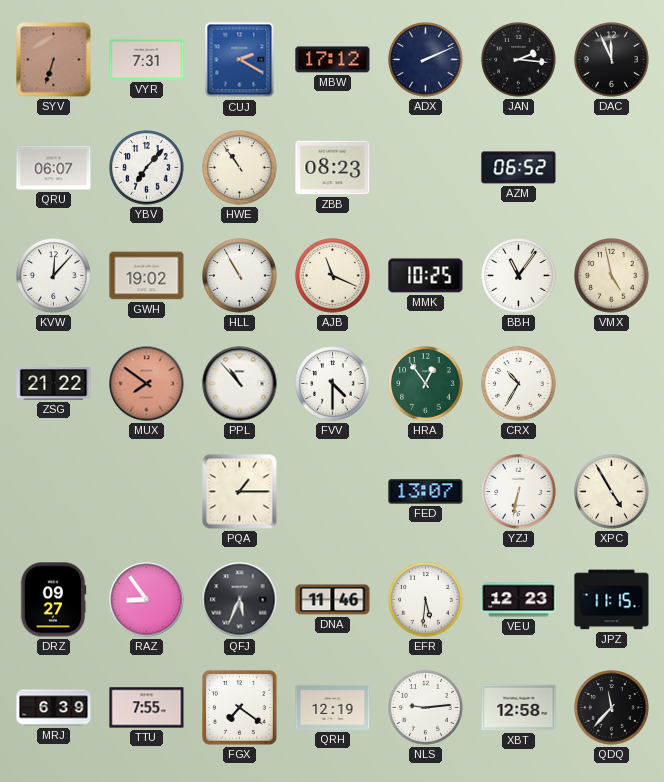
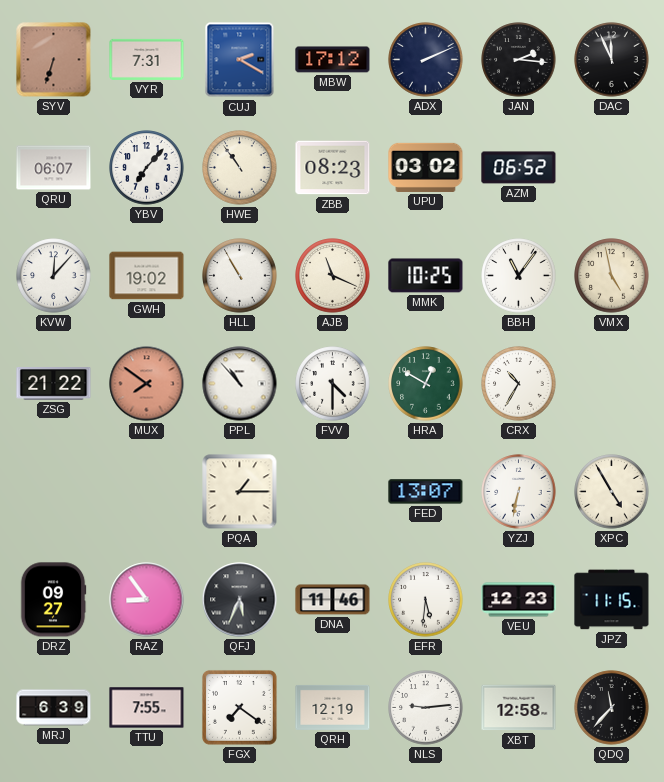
UPU: none -> 03:02 (426, 167)
HRA: 12:54 -> 12:50 (426, 384)
